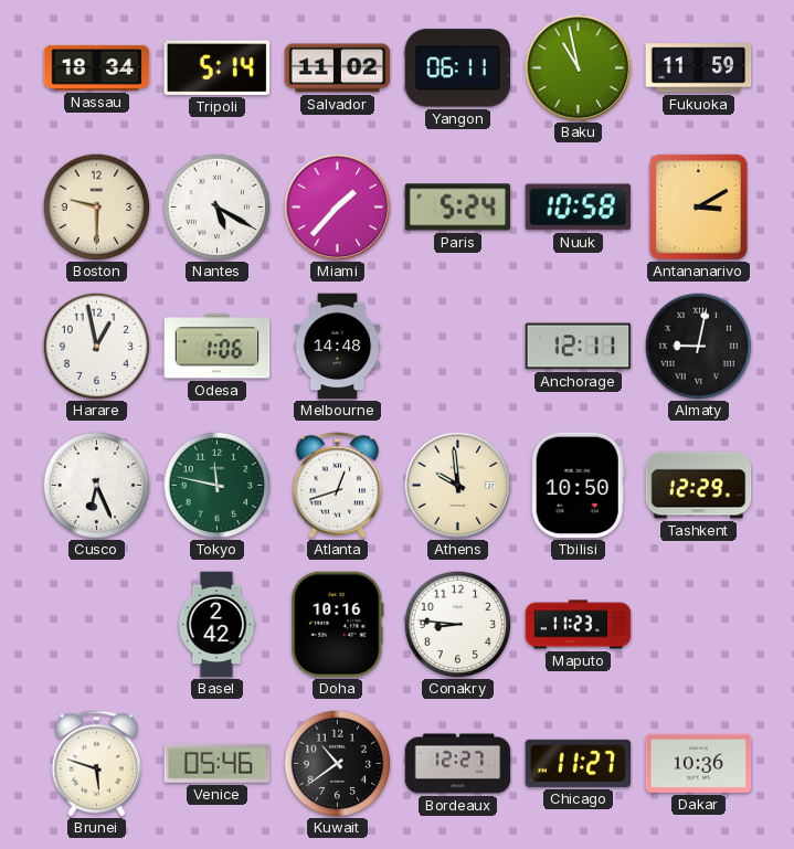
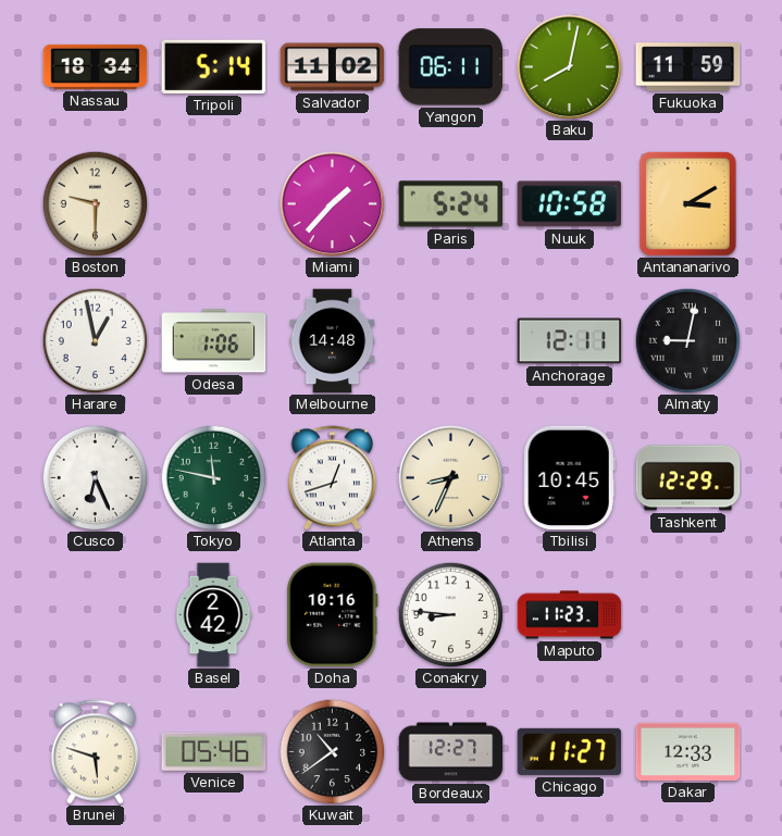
Baku: 10:58 -> 8:02 (570, 67)
Nantes: 5:20 -> none (216, 206)
Athens: 9:59 -> 8:34 (451, 478)
Tbilisi: 10:50 -> 10:45 (569, 478)
Dakar: 10:36 -> 12:33 (688, 751)
